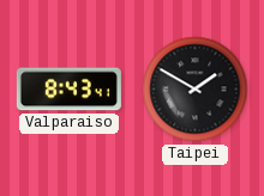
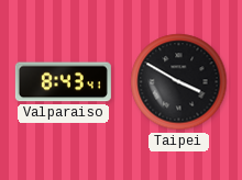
Taipei: 1:50 -> 3:50 (179, 82)
